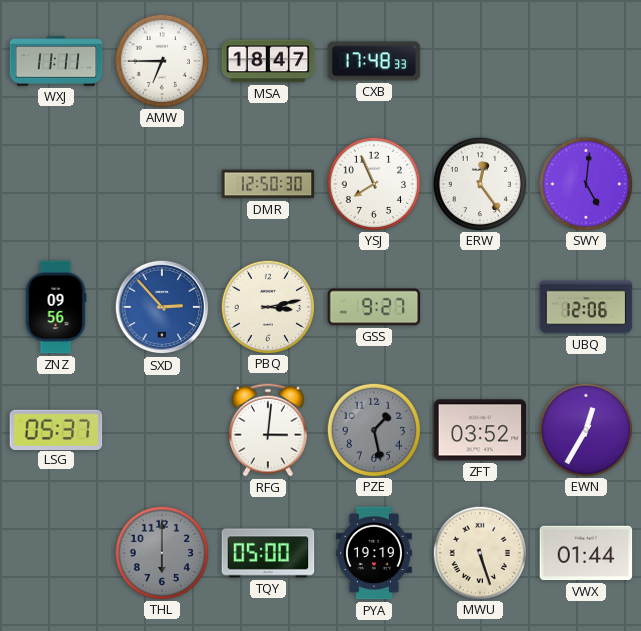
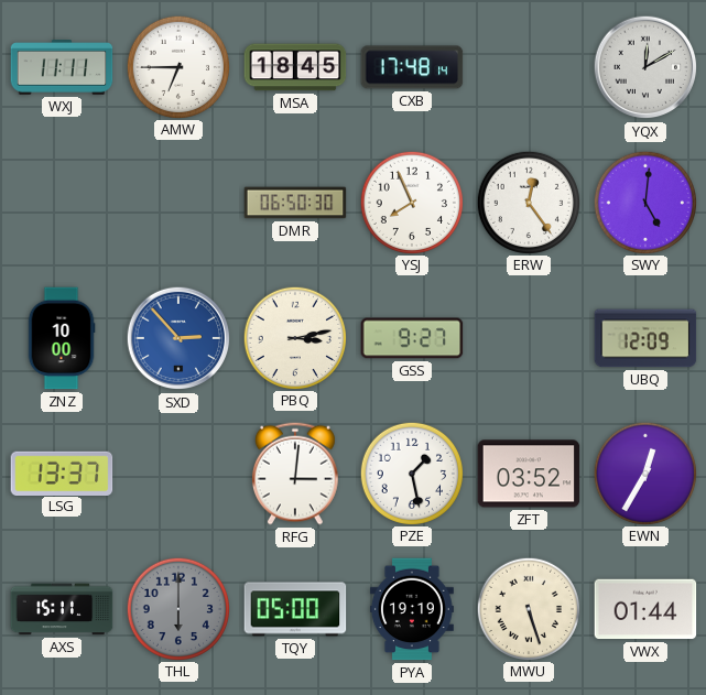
MSA: 18:47 -> 18:45 (295, 67)
CXB: 17:48:33 -> 17:48:14 (412, 67)
YQX: none -> 12:10 (645, 67)
DMR: 12:50 -> 06:50 (295, 203)
ZNZ: 09:56 -> 10:00 (62, 338)
UBQ: 12:06 -> 12:09 (645, 338)
LSG: 05:37 -> 13:37 (62, 473)
PZE dial: grey -> white (411, 473)
AXS: none -> 15:11 (62, 609)
